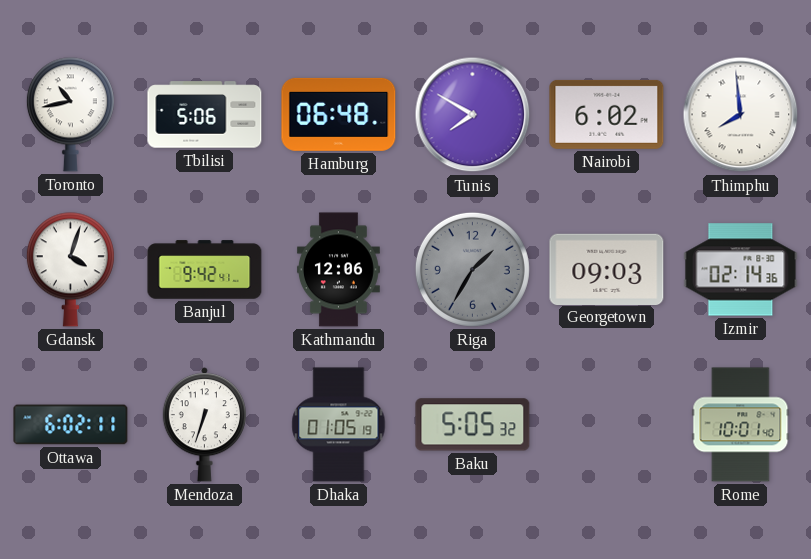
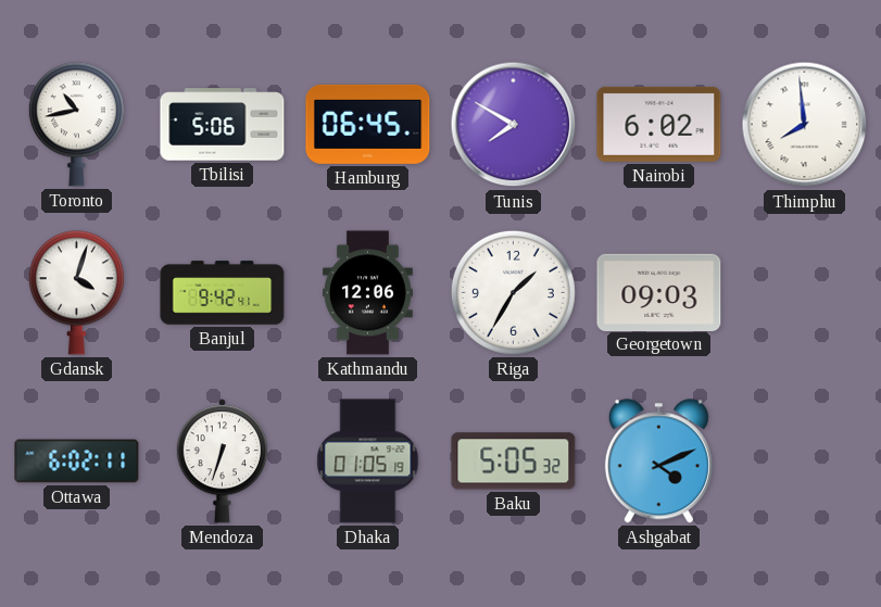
Hamburg: 06:48 -> 06:45 (368, 124)
Riga dial: grey -> white (513, 292)
Izmir: 02:14 -> none (741, 270)
Ashgabat: none -> 4:11 (658, 461)
Rome: 10:01 -> none (741, 425)
